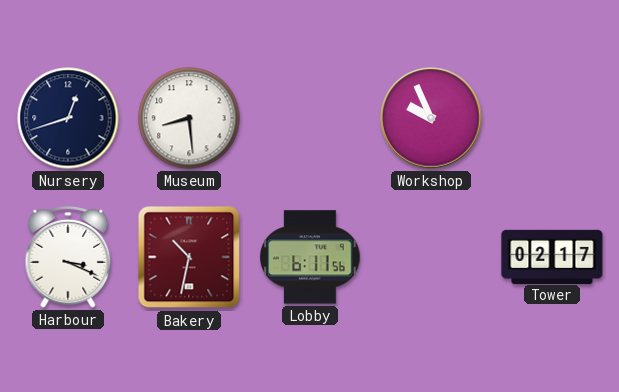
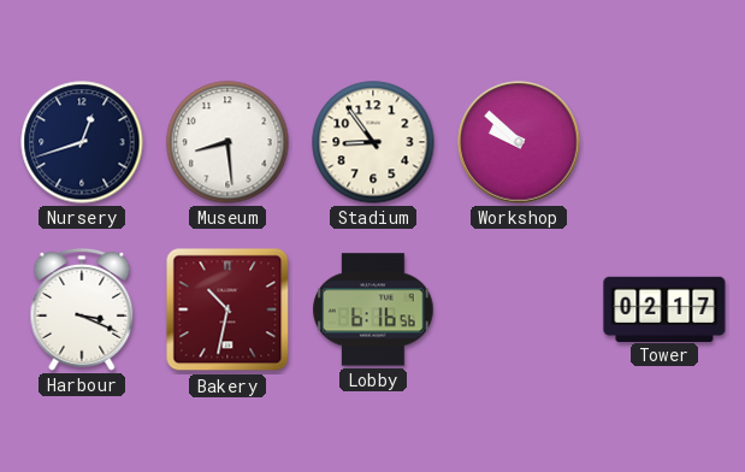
Stadium: none -> 8:54 (373, 142)
Workshop: 9:56 -> 9:52 (519, 142)
Lobby: 6:11 -> 6:16 (373, 309)
